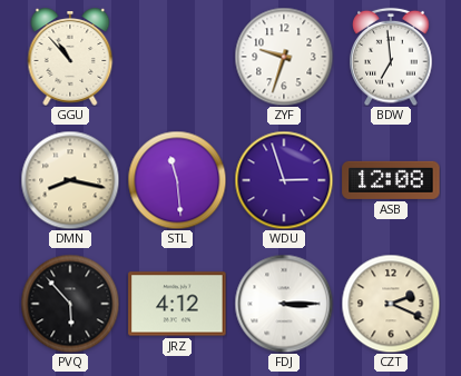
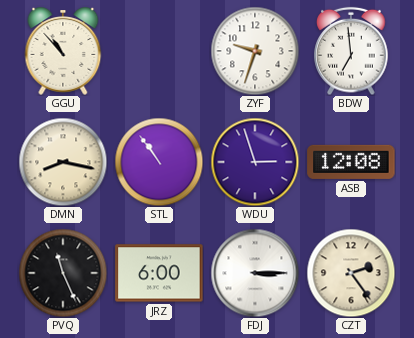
STL: 11:29 -> 10:54 (159, 162)
PVQ: 5:53 -> 11:26 (63, 273)
JRZ: 4:12 -> 6:00 (159, 273)
CZT: 2:19 -> 2:24 (351, 273)
